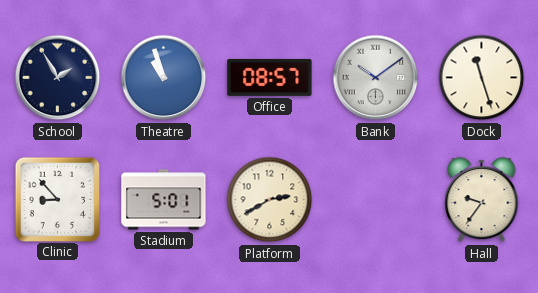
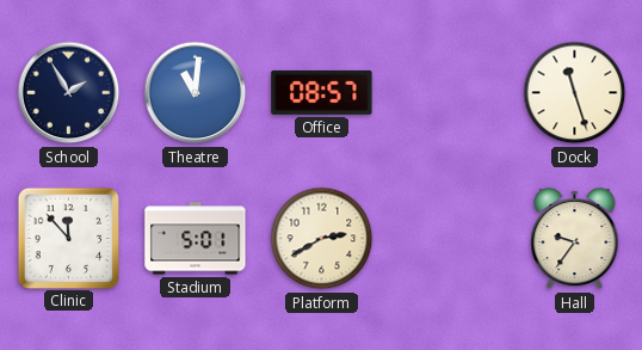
Theatre: 10:57 -> 11:01 (196, 93)
Bank: 10:09 -> none (376, 78)
Clinic: 8:53 -> 11:53 (68, 238)
